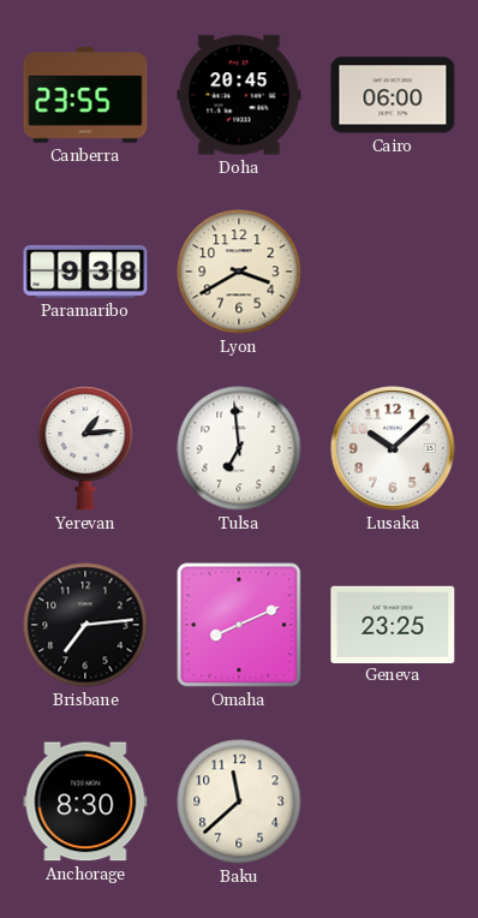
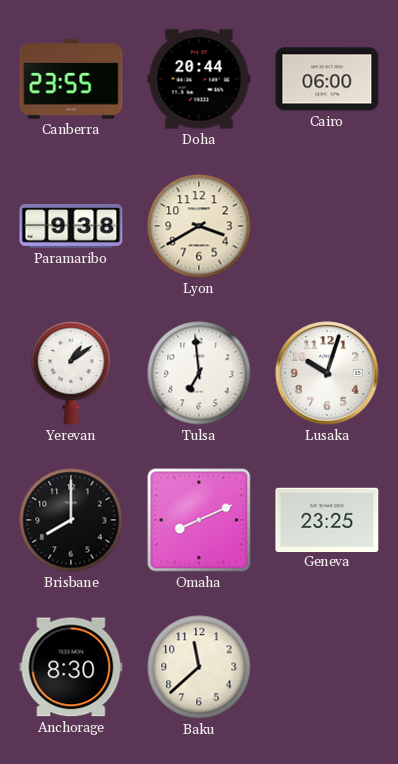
Doha: 20:45 -> 20:44 (199, 79)
Yerevan: 1:14 -> 1:09 (71, 373)
Lusaka: 10:08 -> 10:03 (327, 373)
Brisbane: 7:14 -> 8:00 (71, 520)
